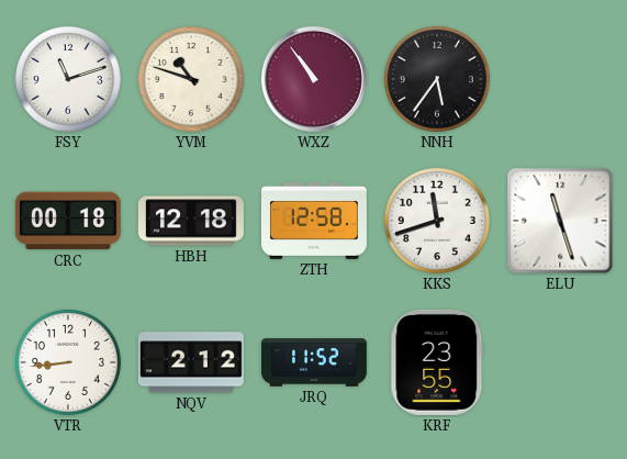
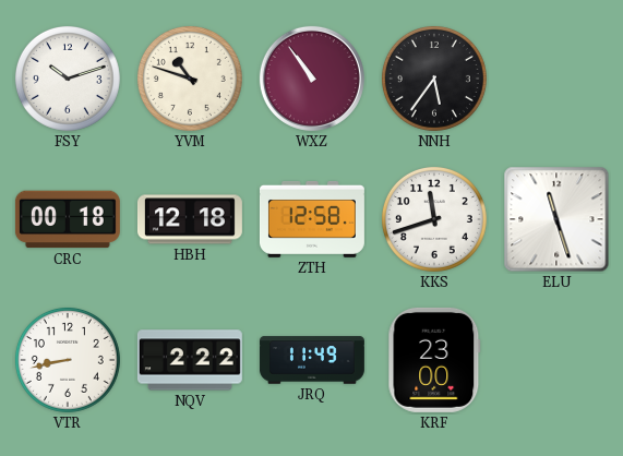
FSY: 11:12 -> 10:12 (68, 79)
VTR: 8:44 -> 8:43 (68, 360)
NQV: 2:12 -> 2:22 (190, 360)
JRQ: 11:52 -> 11:49 (312, 360)
KRF: 23:55 -> 23:00 (434, 360)
